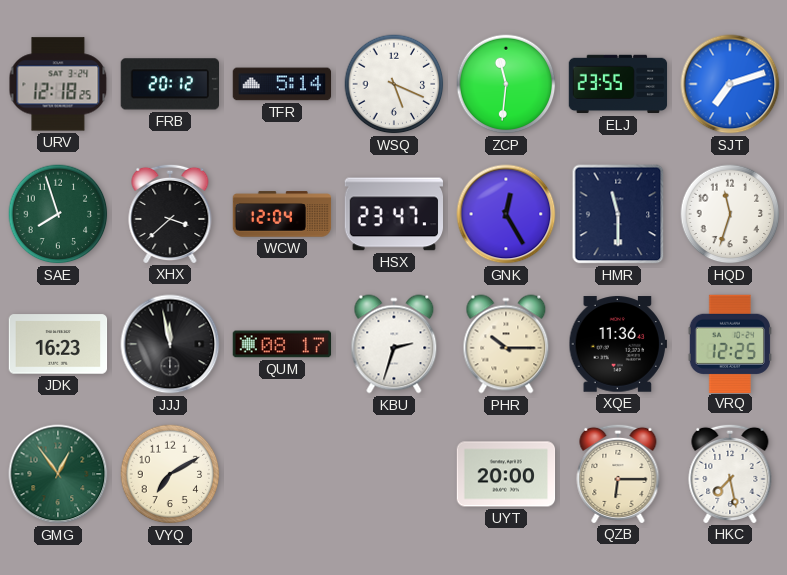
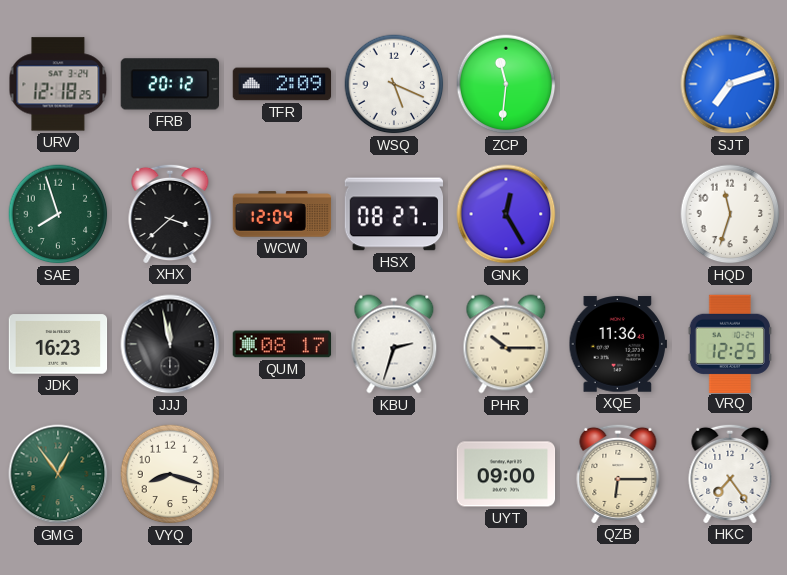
TFR: 5:14 -> 2:09 (282, 84)
ELJ: 23:55 -> none (618, 84)
HSX: 23:47 -> 08:27 (393, 214)
HMR: 11:30 -> none (618, 214)
VYQ: 7:10 -> 8:18 (170, 474)
UYT: 20:00 -> 09:00 (506, 474)
HKC: 7:28 -> 7:24 (730, 473)
